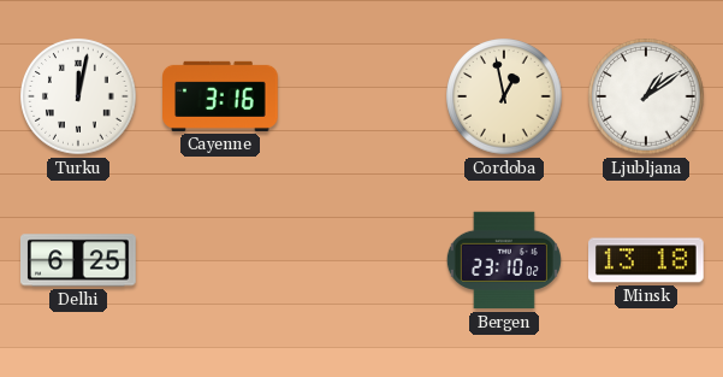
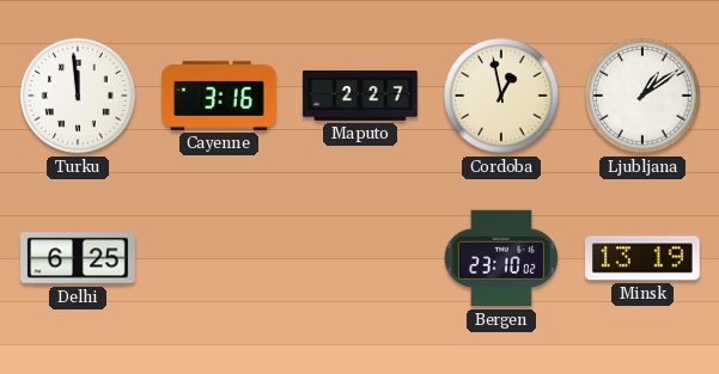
Turku: 12:02 -> 11:59 (78, 96)
Maputo: none -> 2:27 (360, 96)
Minsk: 13:18 -> 13:19 (644, 258)
